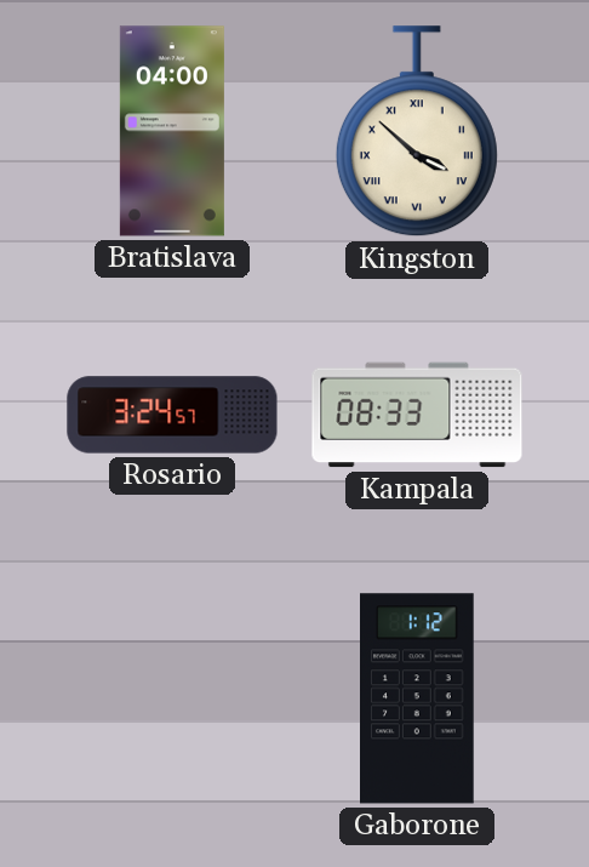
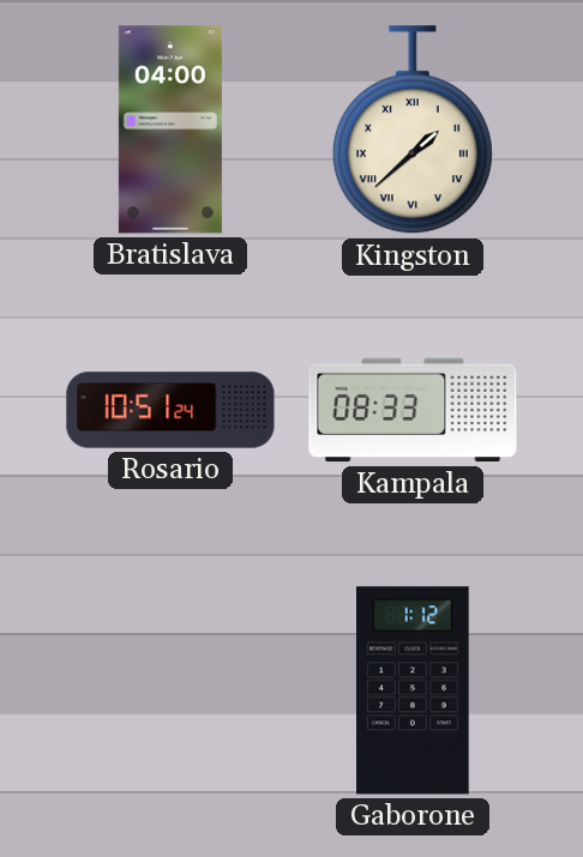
Kingston: 3:52 -> 1:38 (413, 131)
Rosario: 3:24 -> 10:51 (170, 410)
